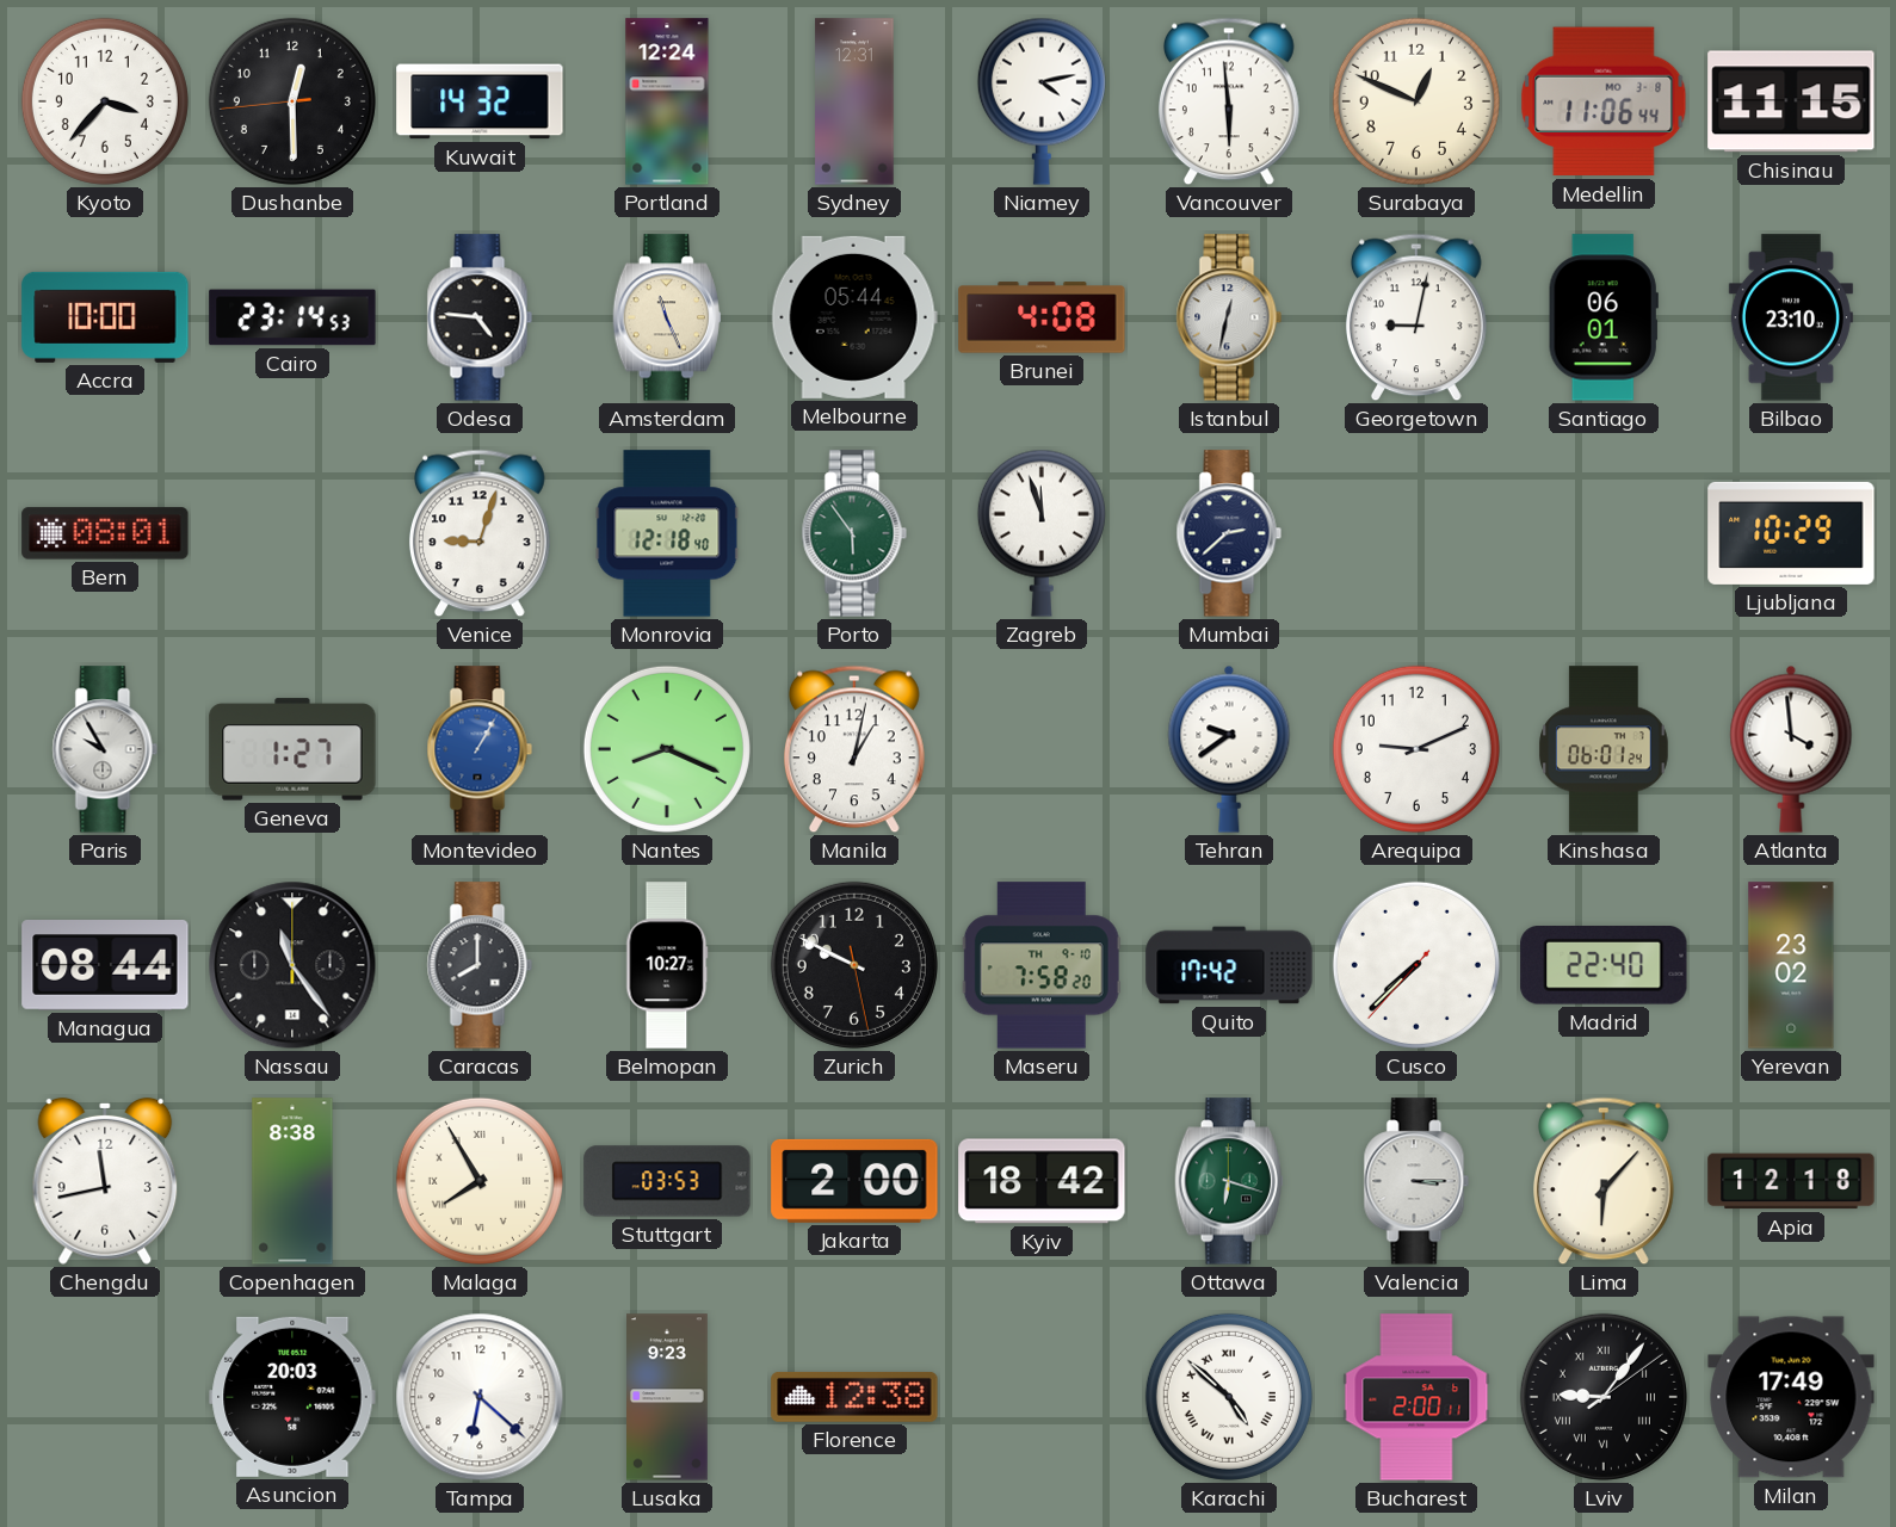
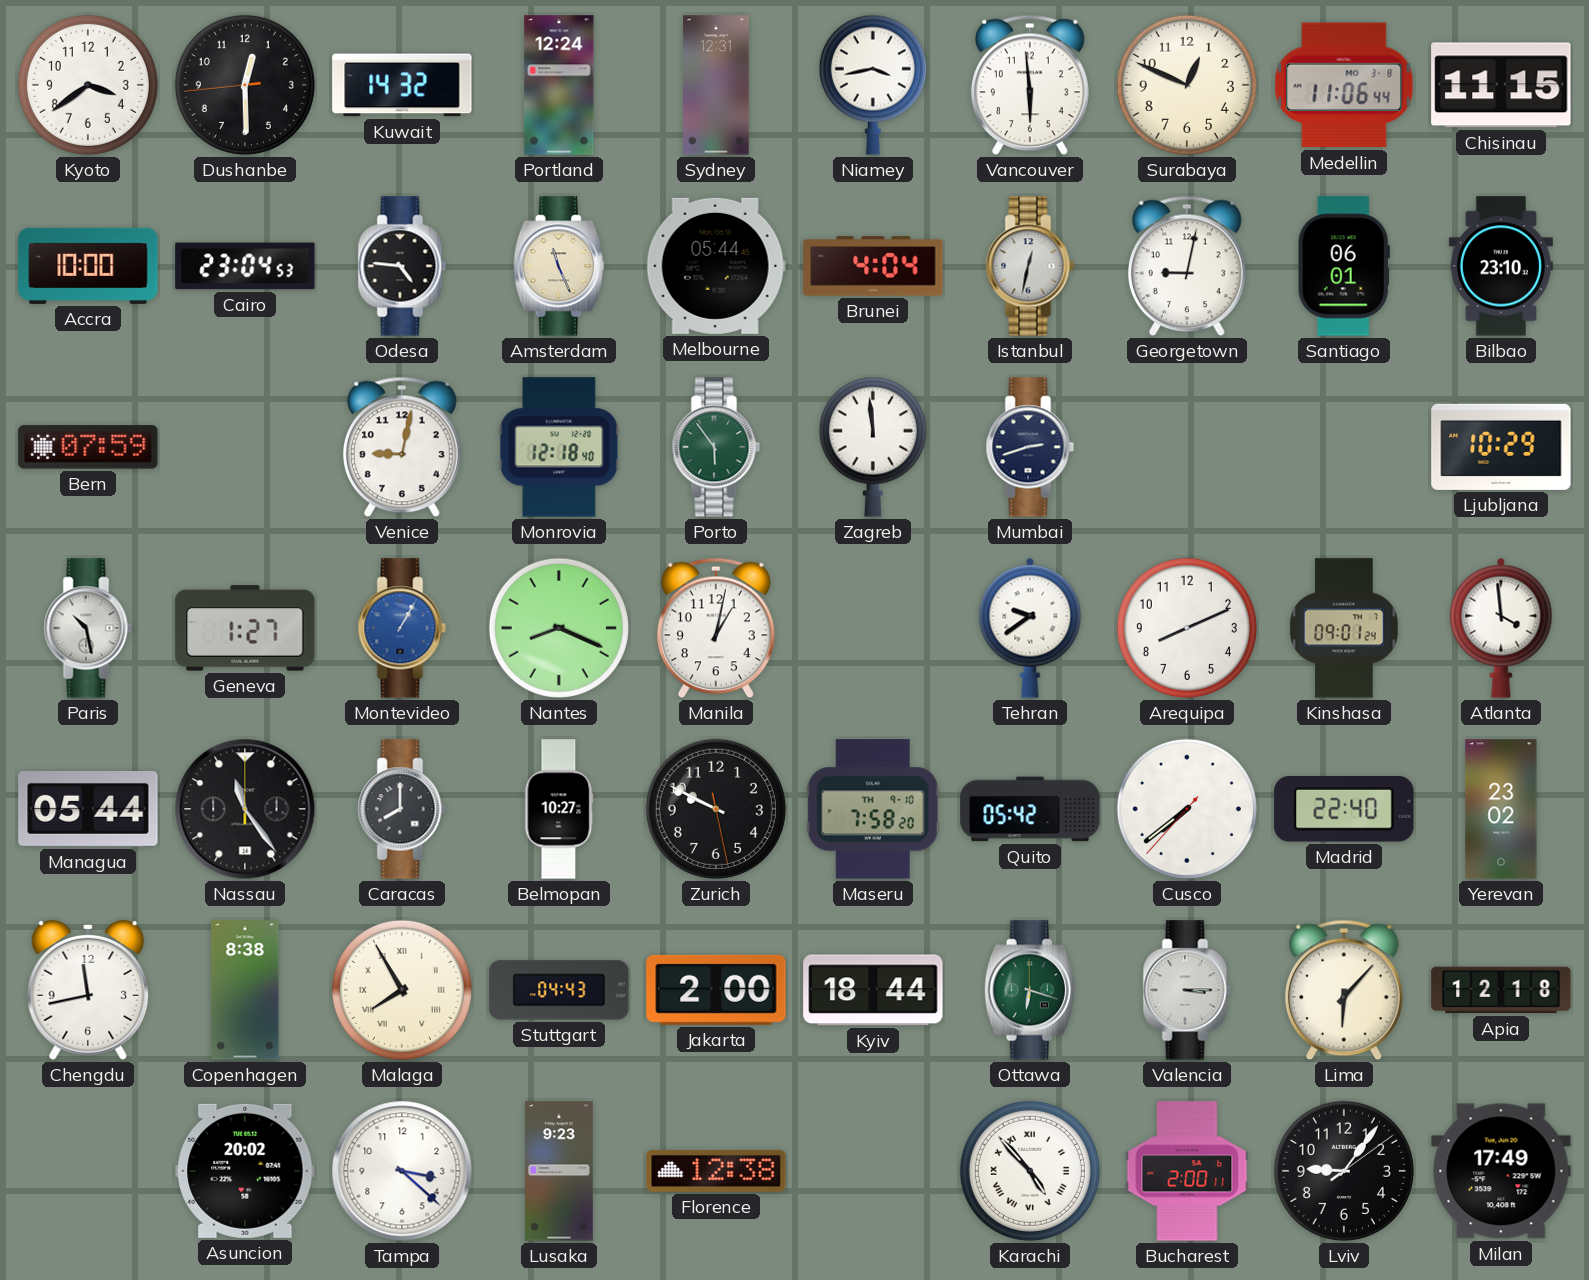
Kyoto: 3:37 -> 3:39 (88, 85)
Niamey: 4:13 -> 3:43 (873, 85)
Cairo: 23:14 -> 23:04 (245, 266)
Brunei: 4:08 -> 4:04 (873, 266)
Bern: 08:01 -> 07:59 (88, 447)
Venice: 9:03 -> 9:02 (402, 447)
Zagreb: 11:57 -> 11:59 (873, 447)
Mumbai: 2:38 -> 2:42 (1030, 447)
Paris: 9:55 -> 10:28 (88, 628)
Arequipa: 9:11 -> 8:11 (1187, 628)
Kinshasa: 06:01 -> 09:01 (1345, 628)
Managua: 08:44 -> 05:44 (88, 810)
Quito: 17:42 -> 05:42 (1030, 809)
Cusco: 7:37 -> 7:38 (1187, 809)
Stuttgart: 03:53 -> 04:43 (559, 990)
Kyiv: 18:42 -> 18:44 (873, 990)
Asuncion: 20:03 -> 20:02 (245, 1171)
Tampa: 6:22 -> 3:22 (402, 1171)
Karachi: 4:52 -> 4:53 (1030, 1171)
Lviv numerals: Roman -> Arabic (1344, 1171)
